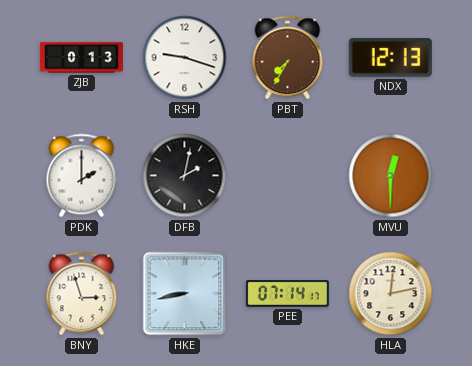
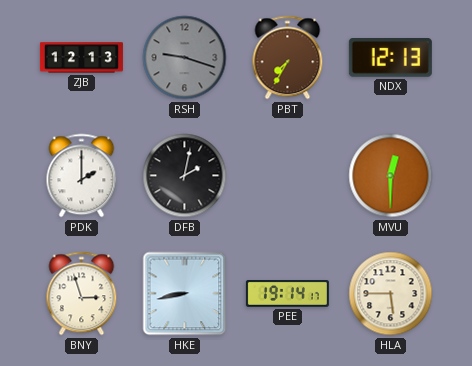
ZJB: 0:13 -> 12:13 (81, 58)
RSH dial: white -> grey (185, 58)
PEE: 07:14 -> 19:14 (287, 294)
HLA: 12:13 -> 5:45 (391, 294)
